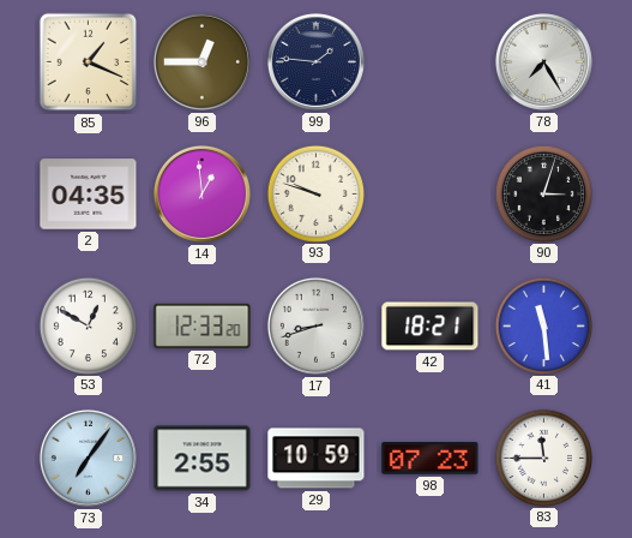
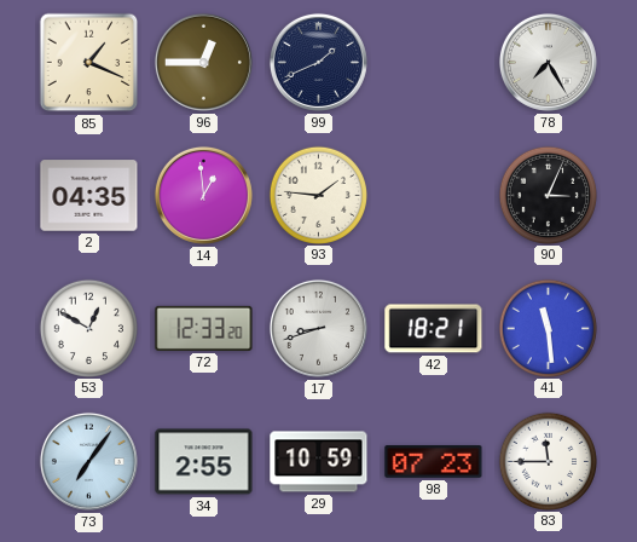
99: 1:46 -> 1:41 (318, 62)
93: 9:48 -> 1:46 (318, 195)
90: 3:03 -> 3:04 (548, 195)
